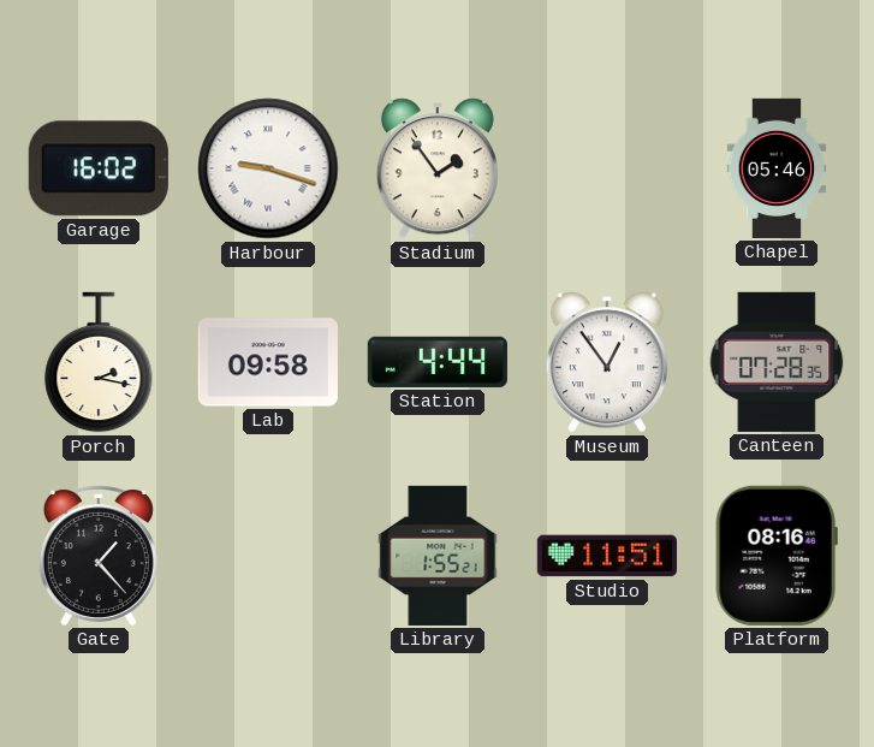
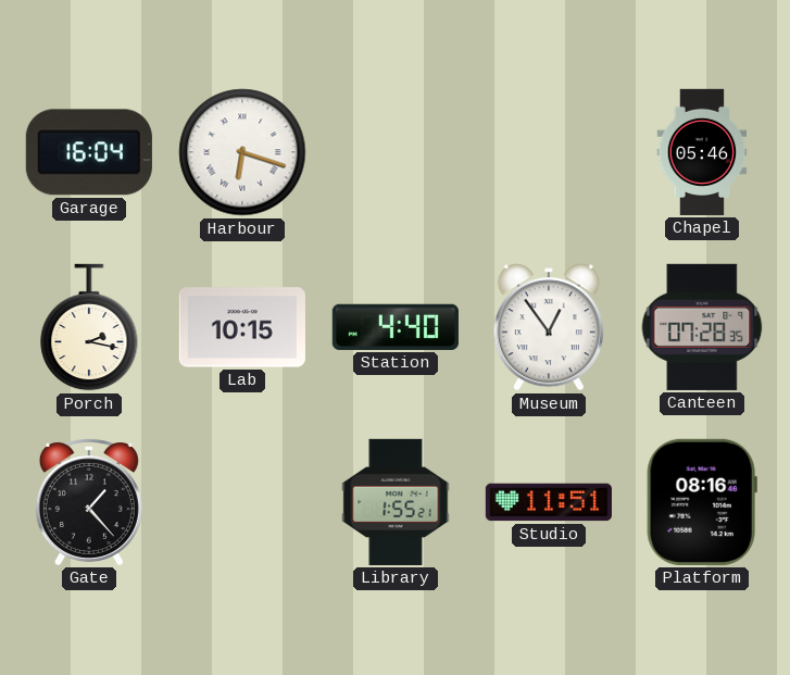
Garage: 16:02 -> 16:04 (89, 152)
Harbour: 9:18 -> 6:18 (242, 152)
Stadium: 1:54 -> none (438, 168)
Lab: 09:58 -> 10:15 (242, 327)
Station: 4:44 -> 4:40 (396, 327)
